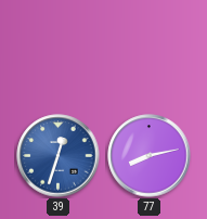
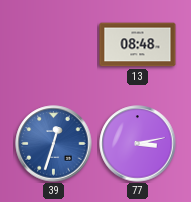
13: none -> 08:48 (138, 45)
77: 8:13 -> 3:13 (138, 144)
